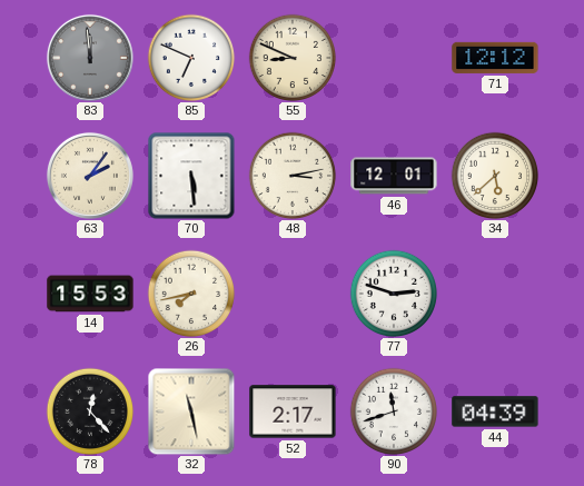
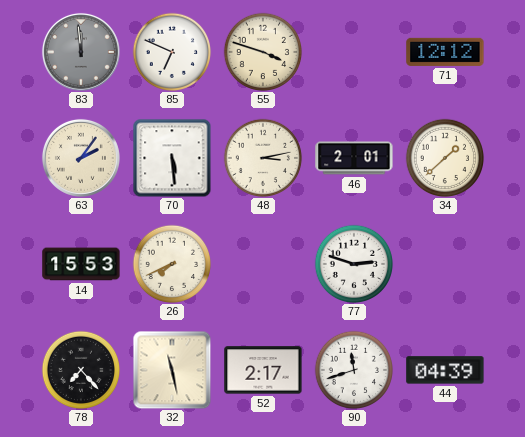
55: 8:49 -> 3:48 (263, 52)
46: 12:01 -> 2:01 (354, 158)
34: 5:38 -> 1:38 (445, 158)
26: 7:43 -> 7:41 (172, 264)
78: 12:23 -> 7:23 (81, 370)
